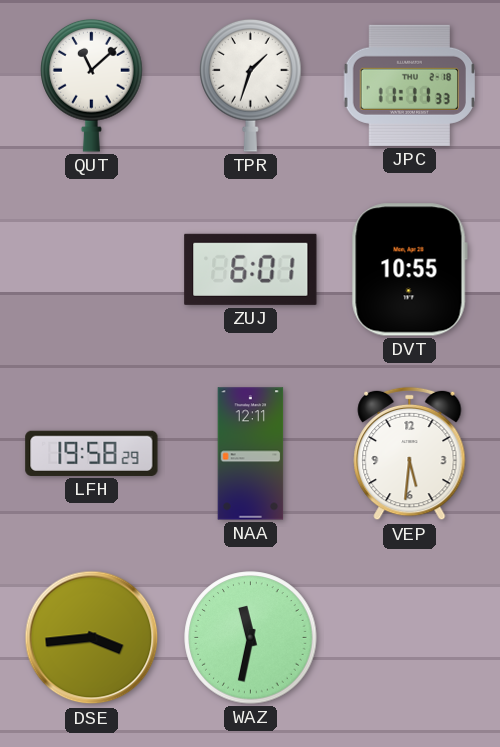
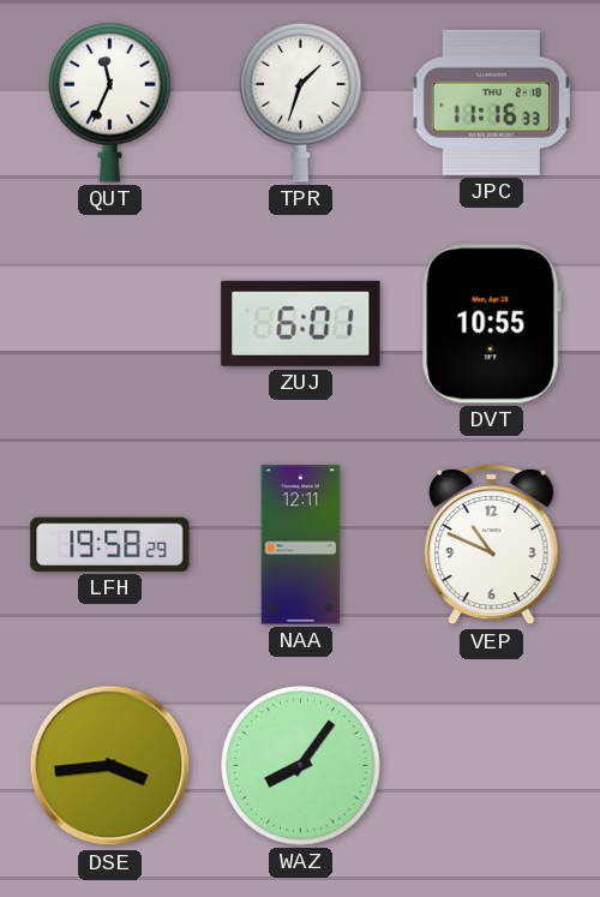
QUT: 11:08 -> 11:34 (110, 102)
JPC: 11:11 -> 11:16 (491, 102)
VEP: 5:31 -> 10:49 (492, 545)
WAZ: 11:32 -> 8:06 (301, 766)
